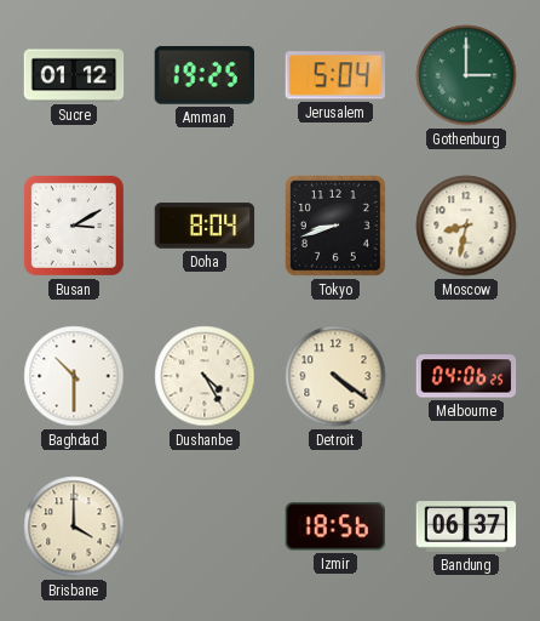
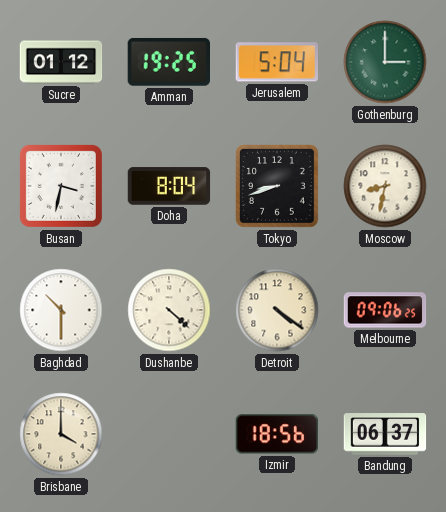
Busan: 3:10 -> 3:32 (61, 186)
Dushanbe: 4:25 -> 4:22 (169, 310)
Melbourne: 04:06 -> 09:06 (385, 310)
